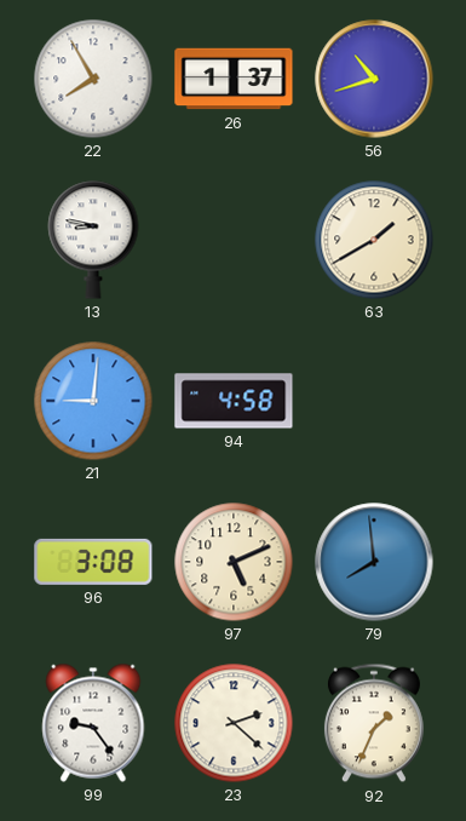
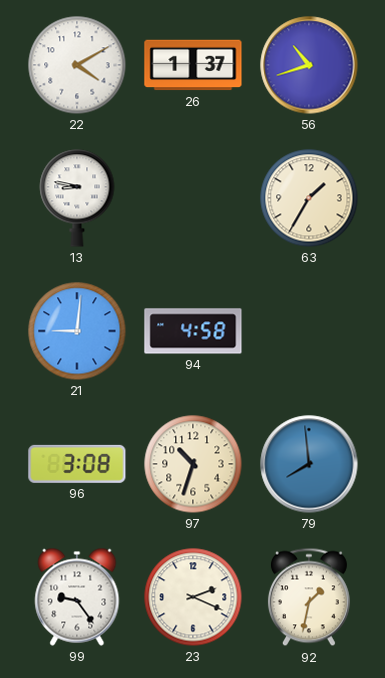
22: 7:55 -> 4:10 (77, 65)
63: 1:40 -> 1:35 (309, 198)
97: 5:11 -> 10:33 (193, 464)
23: 2:22 -> 2:19 (193, 597)
92: 1:34 -> 1:32 (309, 597)
